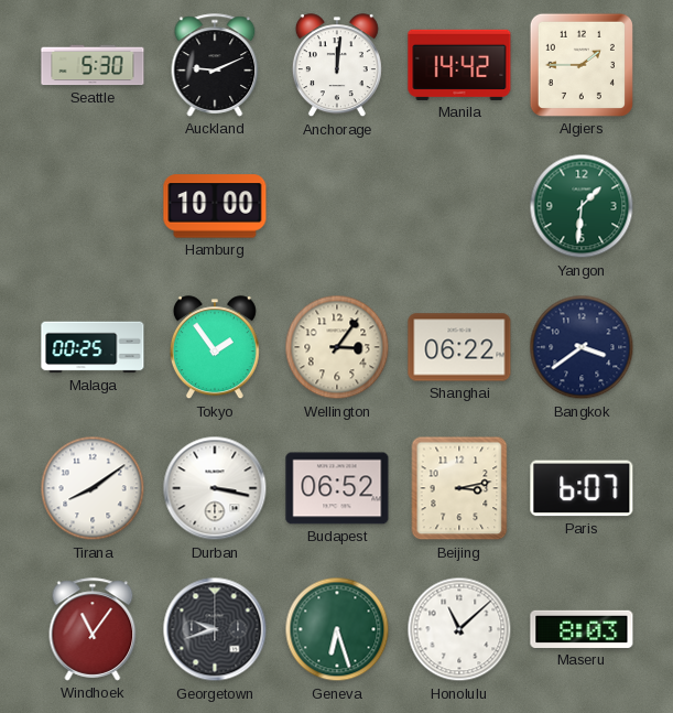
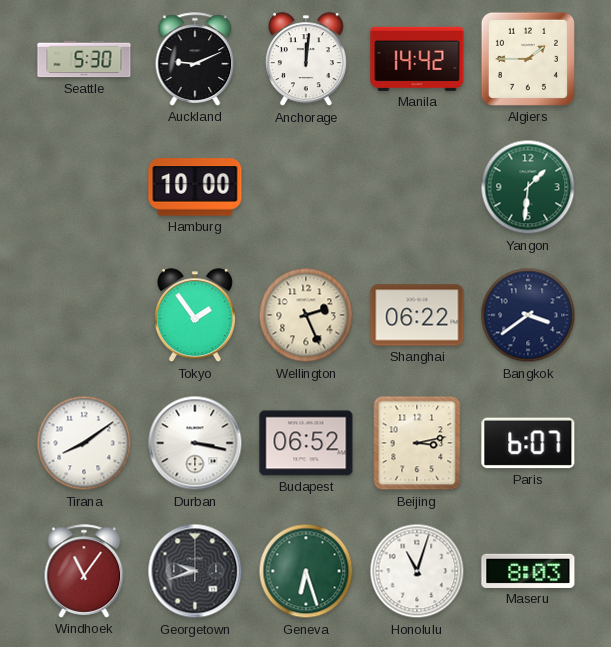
Malaga: 00:25 -> none (93, 347)
Wellington: 3:06 -> 2:26 (306, 315)
Honolulu: 11:08 -> 11:03 (417, 571)
